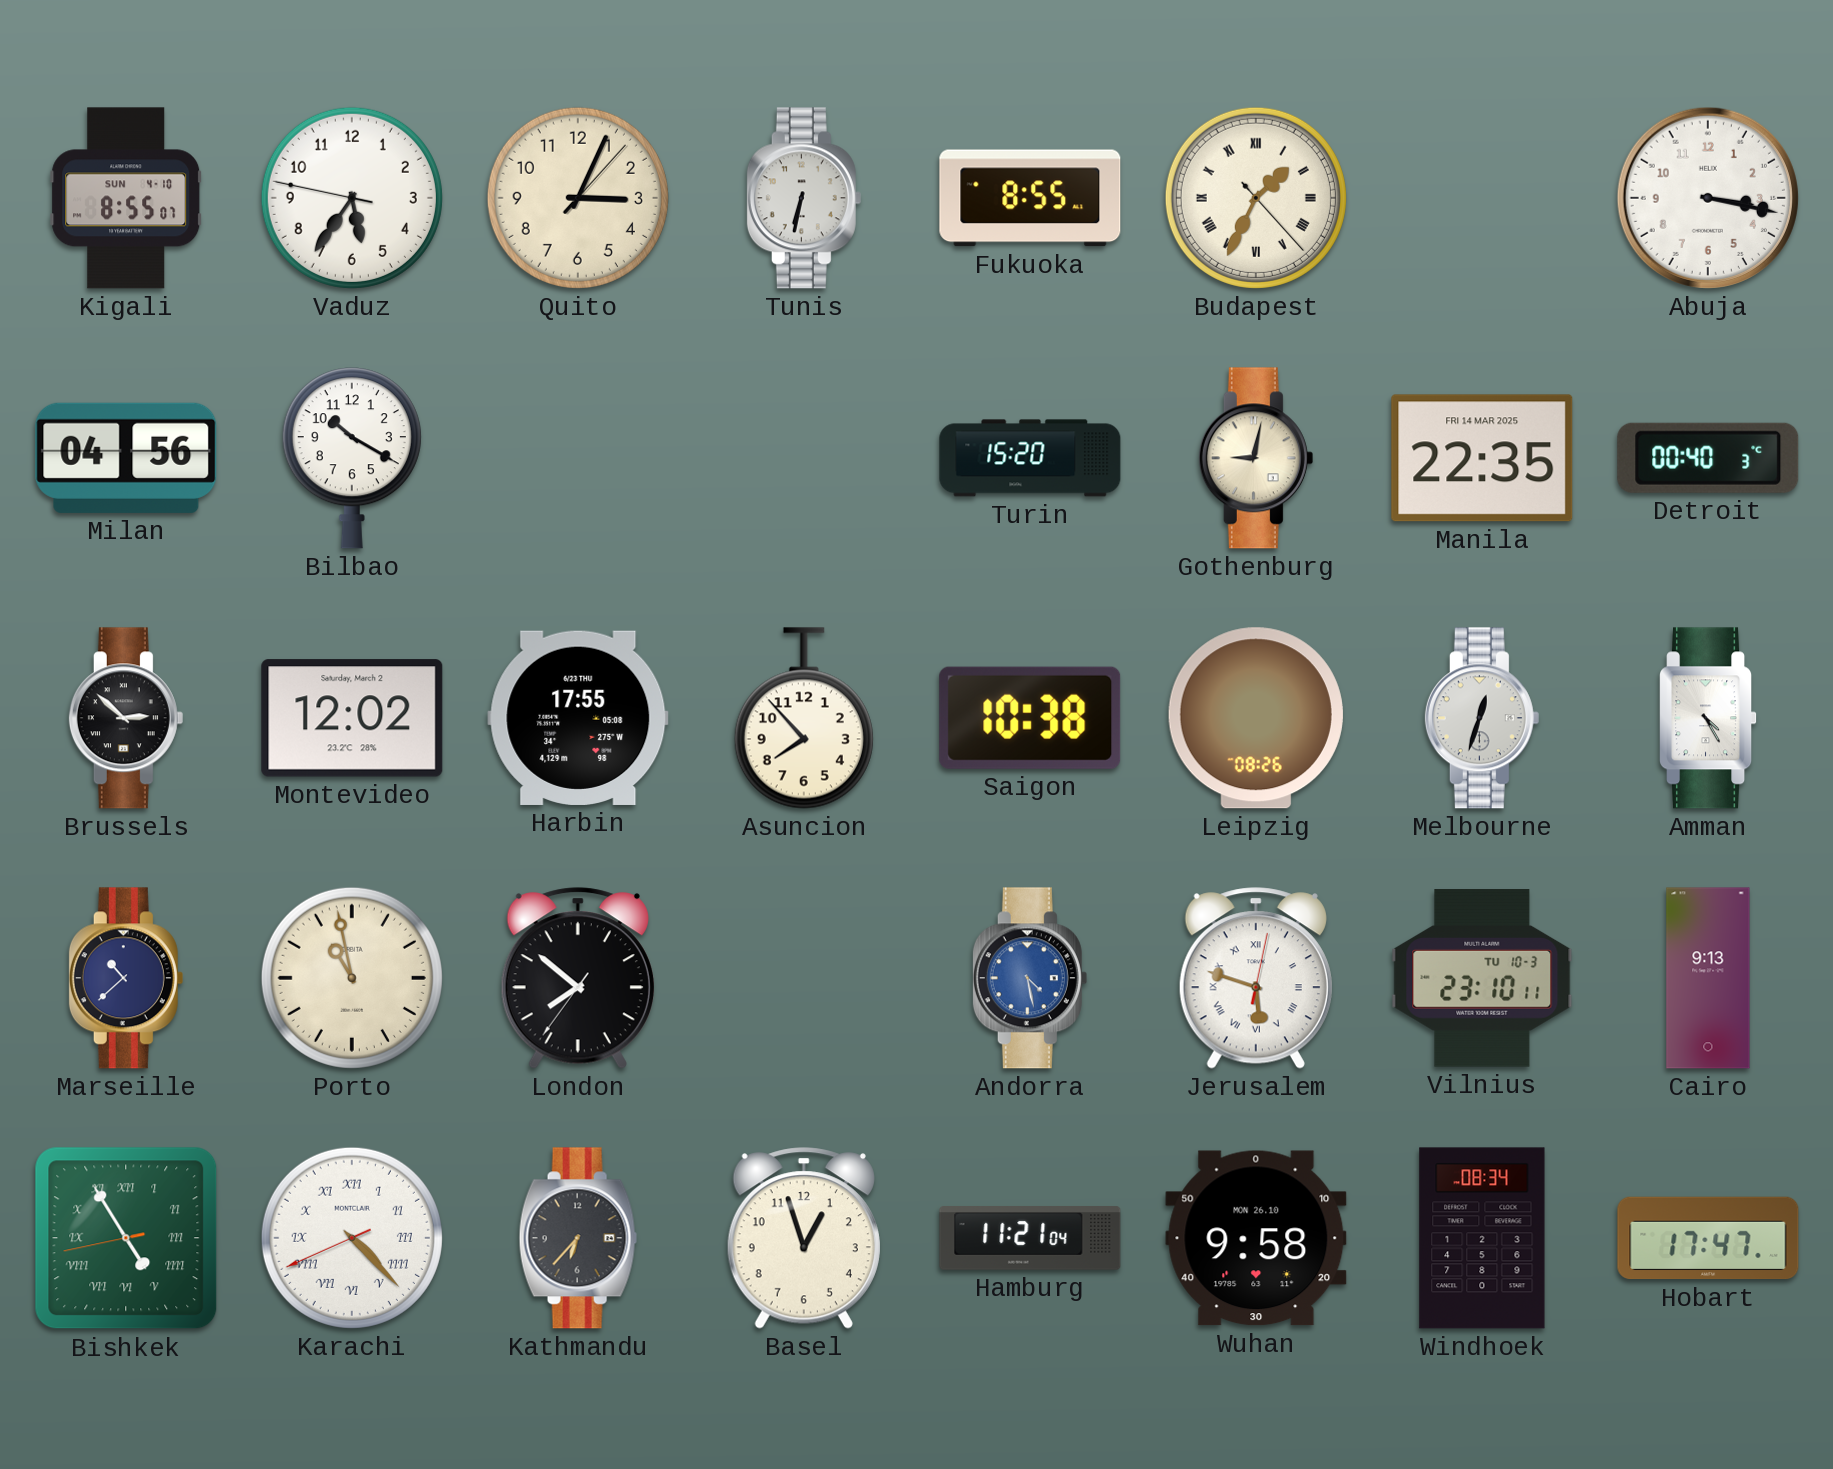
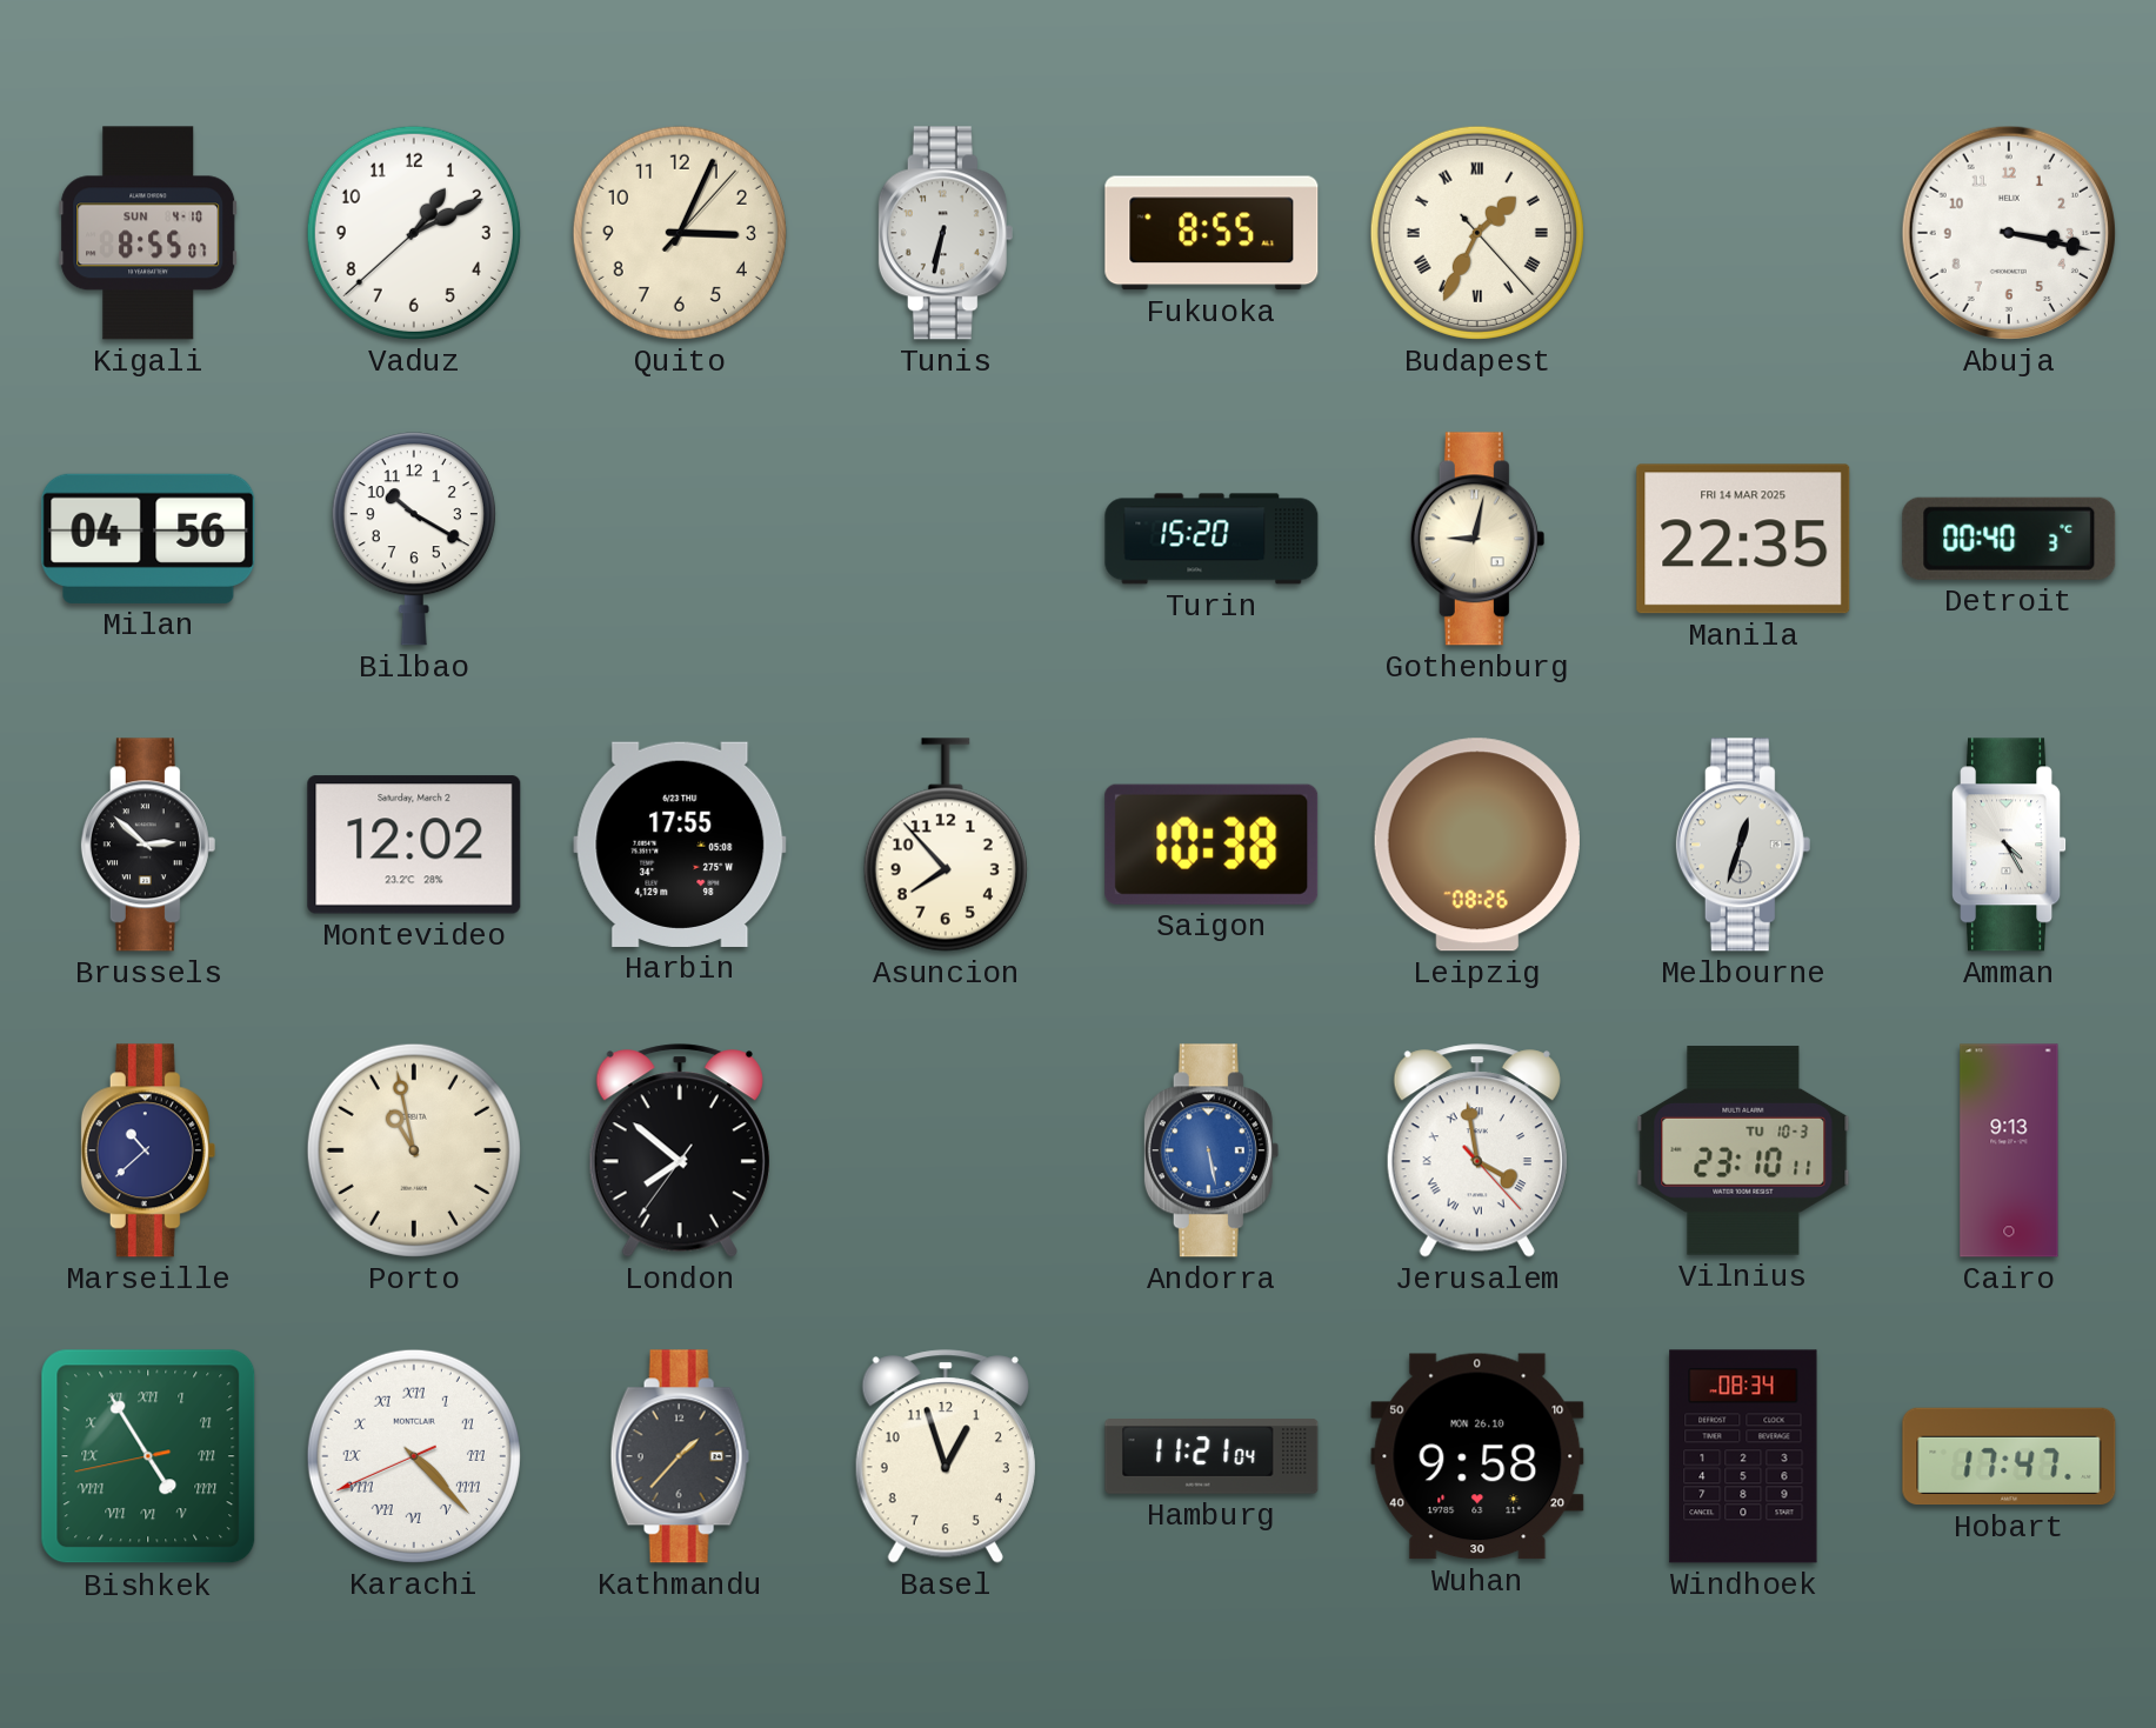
Vaduz: 5:35 -> 1:10 (414, 233)
Andorra: 4:28 -> 5:28 (1212, 1150)
Jerusalem: 5:48 -> 3:58 (1477, 1150)
Kathmandu: 6:37 -> 1:37 (680, 1456)
